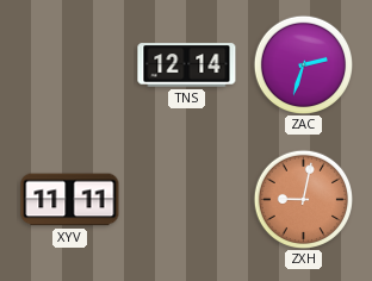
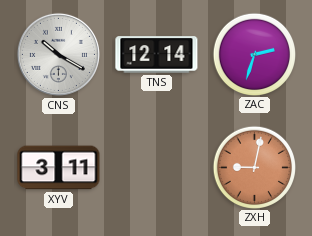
CNS: none -> 10:20 (58, 54)
XYV: 11:11 -> 3:11 (59, 168)
